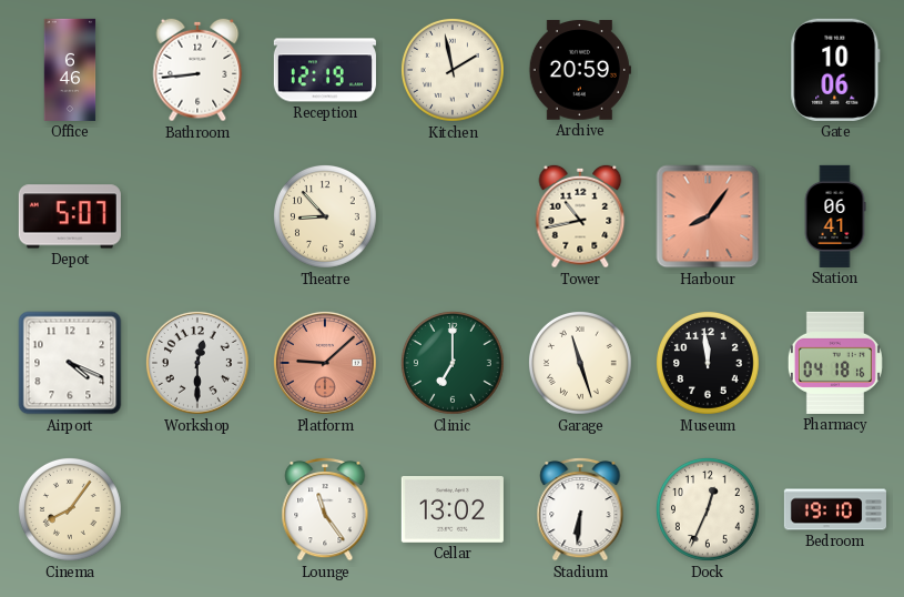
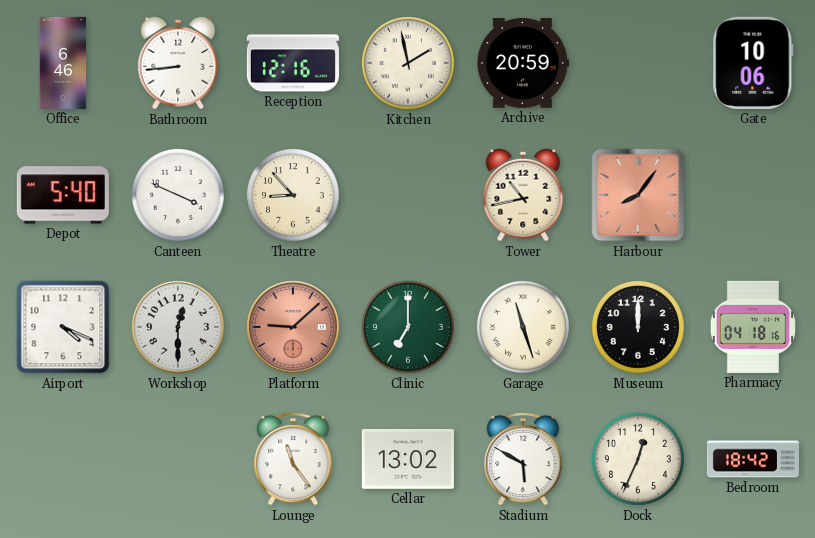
Reception: 12:19 -> 12:16 (293, 63)
Depot: 5:07 -> 5:40 (63, 195)
Canteen: none -> 3:49 (178, 195)
Station: 06:41 -> none (835, 216)
Museum: 11:59 -> 12:00 (638, 327)
Cinema: 8:06 -> none (70, 509)
Stadium: 6:31 -> 5:50 (523, 459)
Bedroom: 19:10 -> 18:42 (753, 459)
